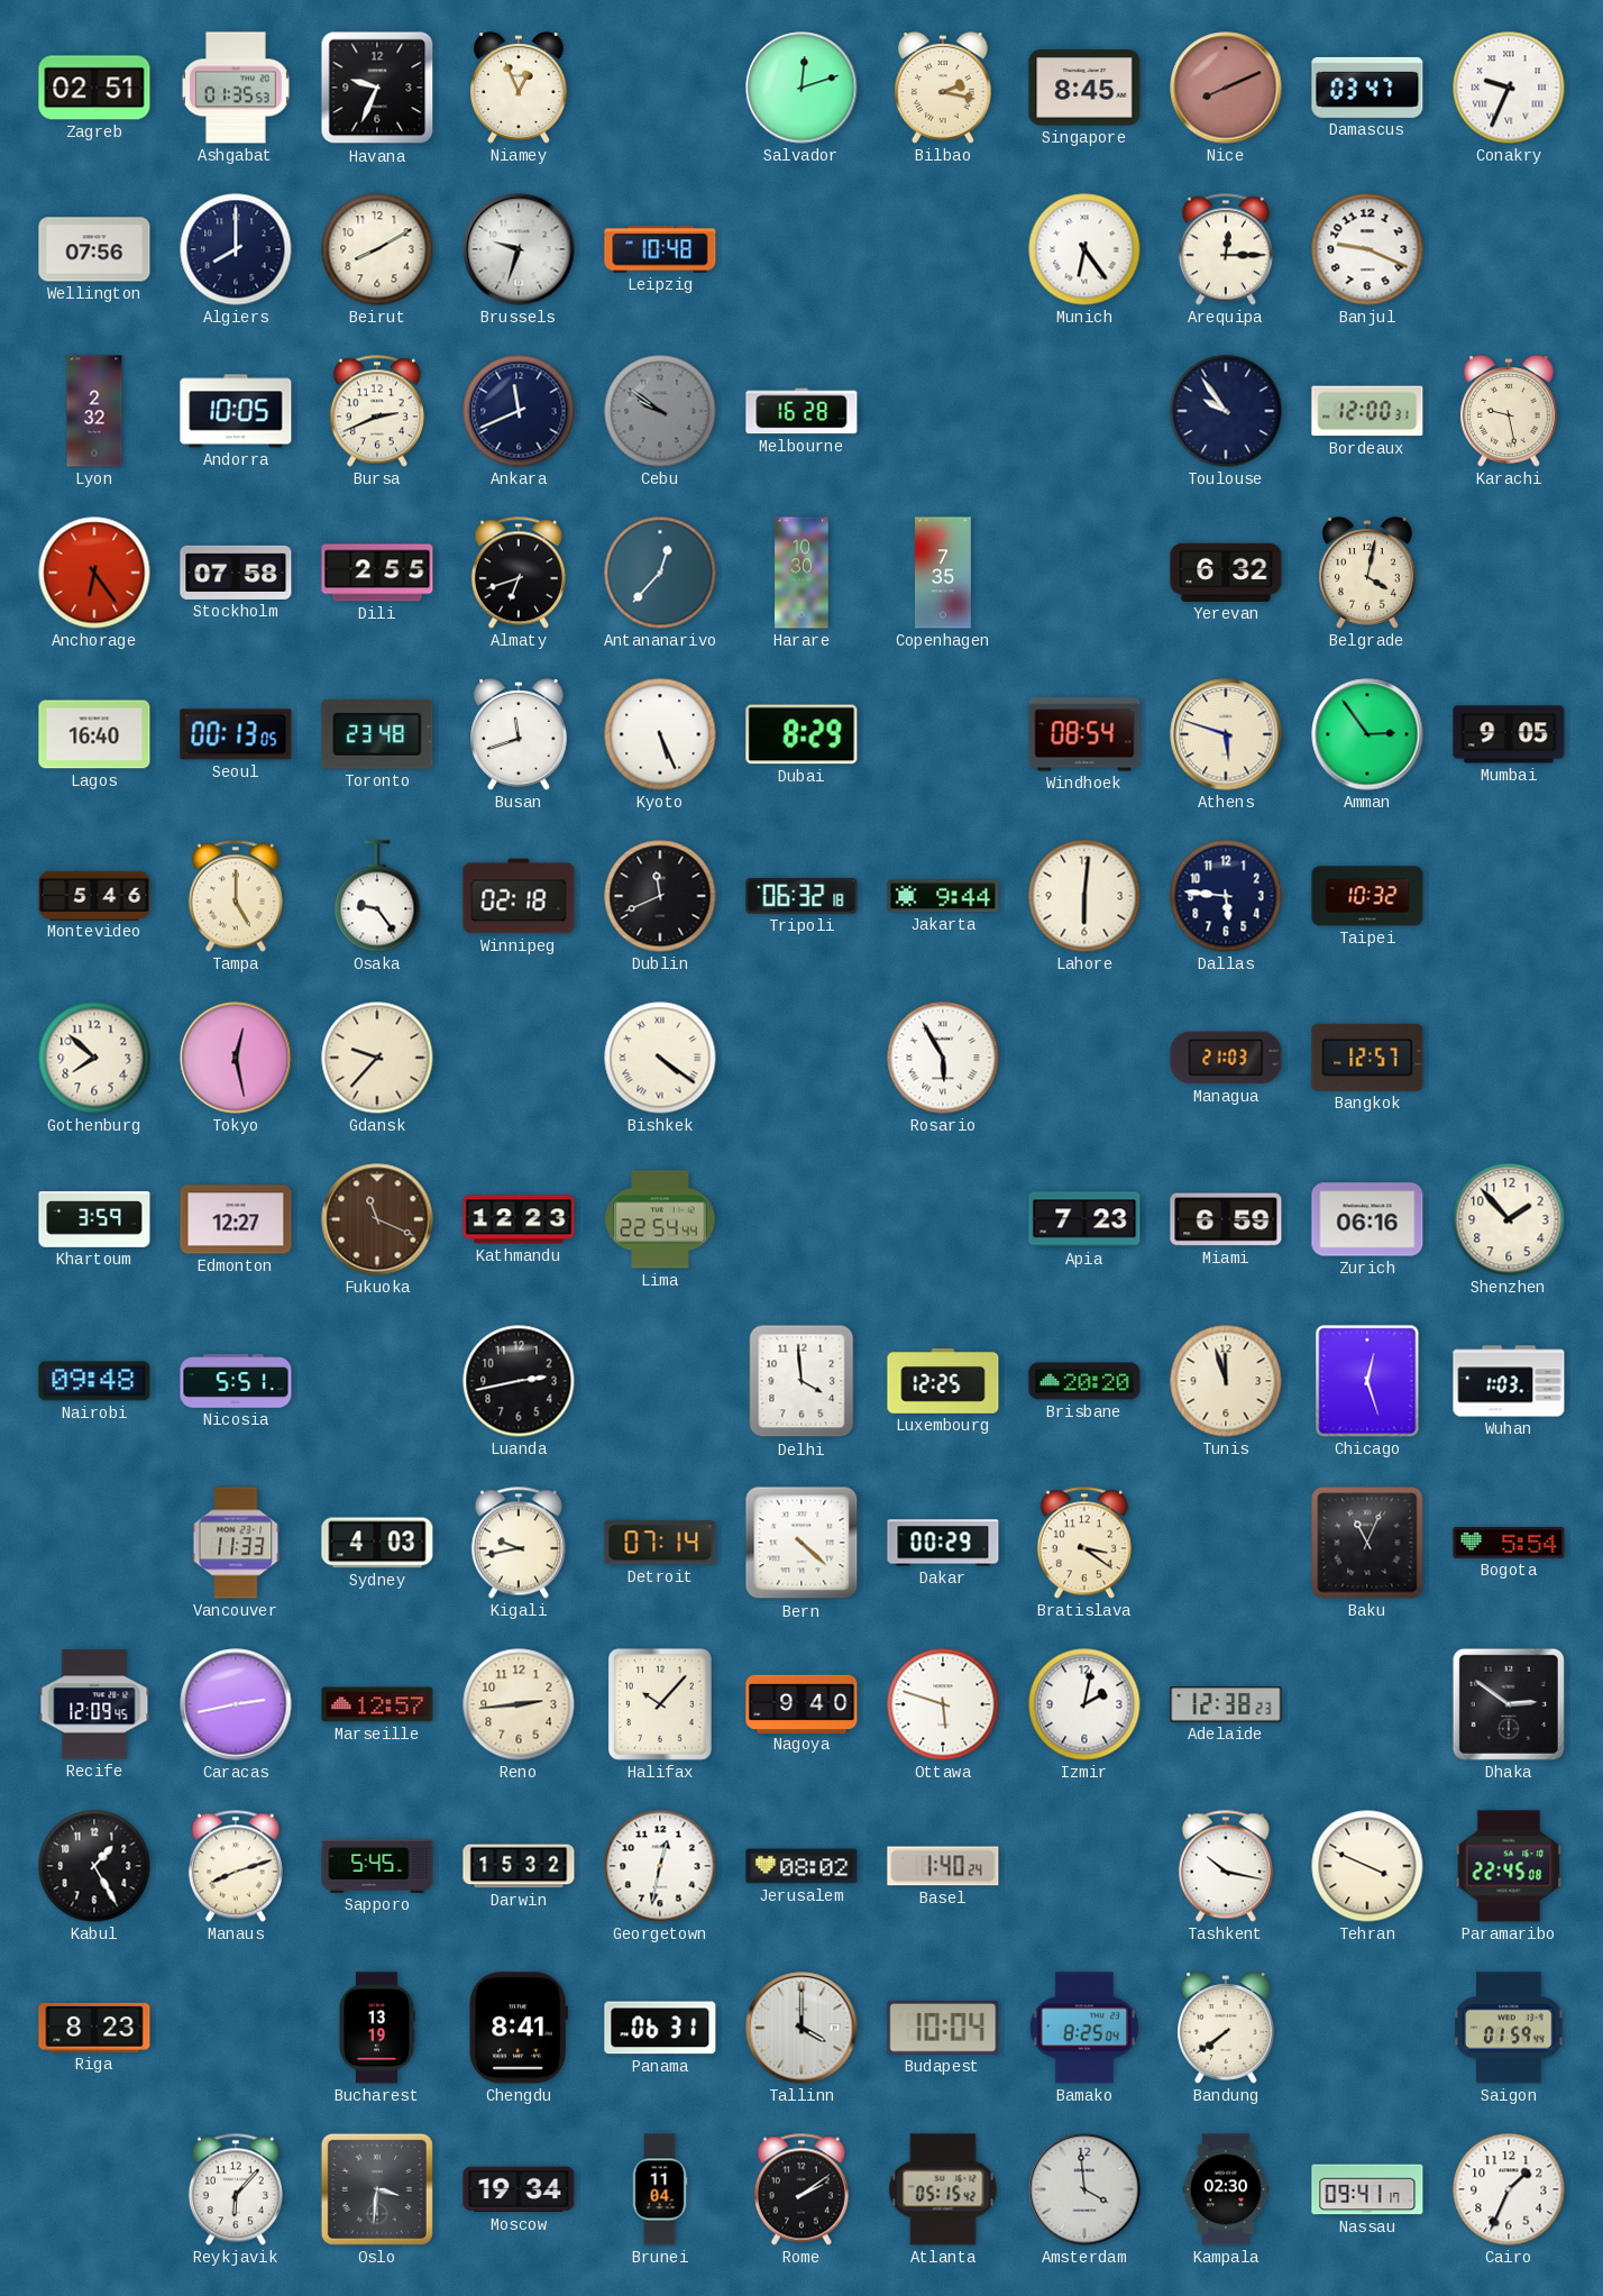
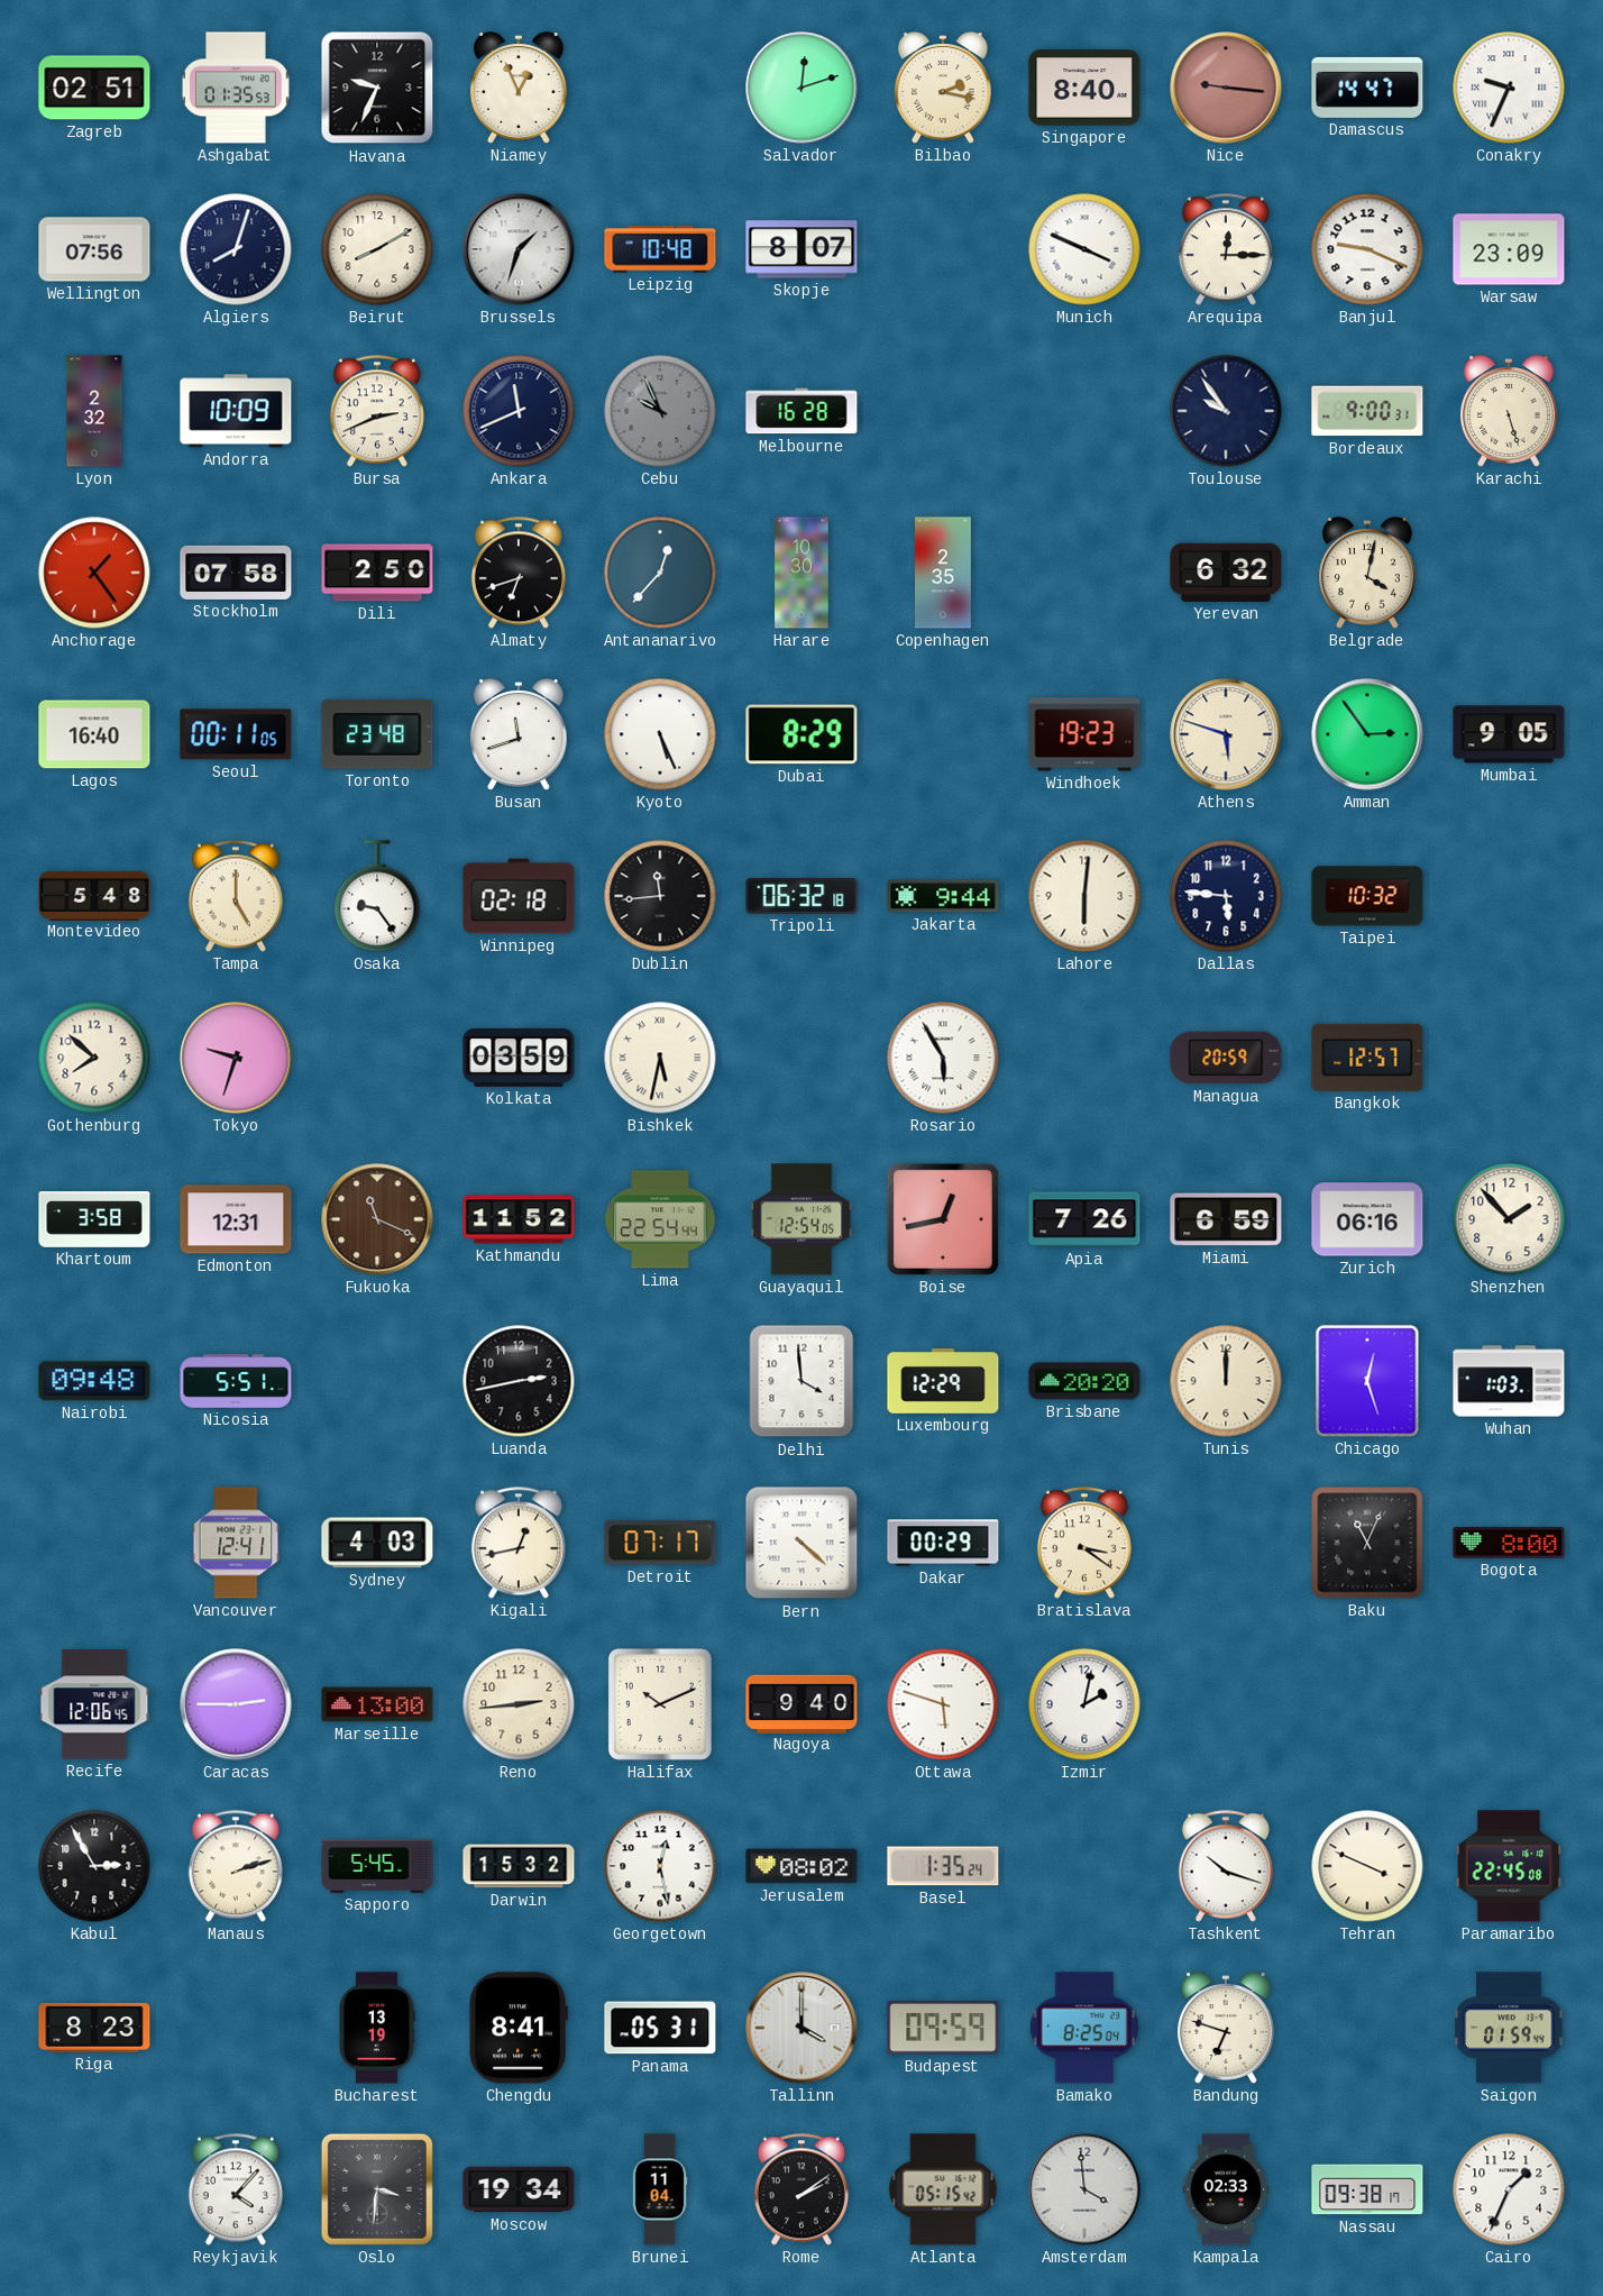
Singapore: 8:45 -> 8:40 (1084, 88)
Nice: 8:11 -> 9:16 (1226, 88)
Damascus: 03:47 -> 14:47 (1367, 88)
Algiers: 8:00 -> 8:03 (236, 249)
Brussels: 9:33 -> 1:33 (519, 249)
Skopje: none -> 8:07 (801, 249)
Munich: 6:24 -> 3:49 (1084, 249)
Warsaw: none -> 23:09 (1509, 249)
Andorra: 10:05 -> 10:09 (236, 411)
Cebu: 9:51 -> 9:56 (660, 411)
Bordeaux: 12:00 -> 9:00 (1367, 411)
Karachi: 9:28 -> 5:27 (1510, 411)
Anchorage: 6:24 -> 1:24 (94, 573)
Dili: 2:55 -> 2:50 (377, 573)
Copenhagen: 7:35 -> 2:35 (944, 573)
Seoul: 00:13 -> 00:11 (236, 734)
Windhoek: 08:54 -> 19:23 (1084, 734)
Montevideo: 5:46 -> 5:48 (94, 895)
Dublin: 11:41 -> 11:44 (660, 896)
Tokyo: 12:28 -> 9:33 (236, 1058)
Gdansk: 9:37 -> none (377, 1058)
Kolkata: none -> 03:59 (519, 1058)
Bishkek: 4:21 -> 5:32 (660, 1058)
Managua: 21:03 -> 20:59 (1226, 1058)
Khartoum: 3:59 -> 3:58 (94, 1219)
Edmonton: 12:27 -> 12:31 (236, 1219)
Kathmandu: 12:23 -> 11:52 (519, 1219)
Guayaquil: none -> 12:54 (801, 1219)
Boise: none -> 12:43 (943, 1219)
Apia: 7:23 -> 7:26 (1084, 1219)
Luxembourg: 12:25 -> 12:29 (943, 1382)
Tunis: 11:57 -> 12:00 (1226, 1381)
Vancouver: 11:33 -> 12:41 (236, 1543)
Kigali: 9:43 -> 12:43 (519, 1543)
Detroit: 07:14 -> 07:17 (660, 1543)
Bogota: 5:54 -> 8:00 (1509, 1543)
Recife: 12:09 -> 12:06 (94, 1704)
Caracas: 2:43 -> 2:45 (236, 1704)
Marseille: 12:57 -> 13:00 (377, 1704)
Halifax: 10:07 -> 10:11 (660, 1704)
Adelaide: 12:38 -> none (1226, 1704)
Dhaka: 2:51 -> none (1509, 1704)
Kabul: 1:25 -> 2:55 (94, 1866)
Manaus: 8:12 -> 2:12 (236, 1866)
Georgetown: 12:32 -> 12:28 (660, 1866)
Basel: 1:40 -> 1:35 (943, 1866)
Tashkent: 10:17 -> 10:18 (1226, 1866)
Panama: 06:31 -> 05:31 (660, 2028)
Budapest: 10:04 -> 09:59 (943, 2028)
Bandung: 7:39 -> 6:48 (1227, 2028)
Reykjavik: 6:07 -> 4:07 (236, 2189)
Kampala: 02:30 -> 02:33 (1226, 2189)
Nassau: 09:41 -> 09:38 (1367, 2189)
